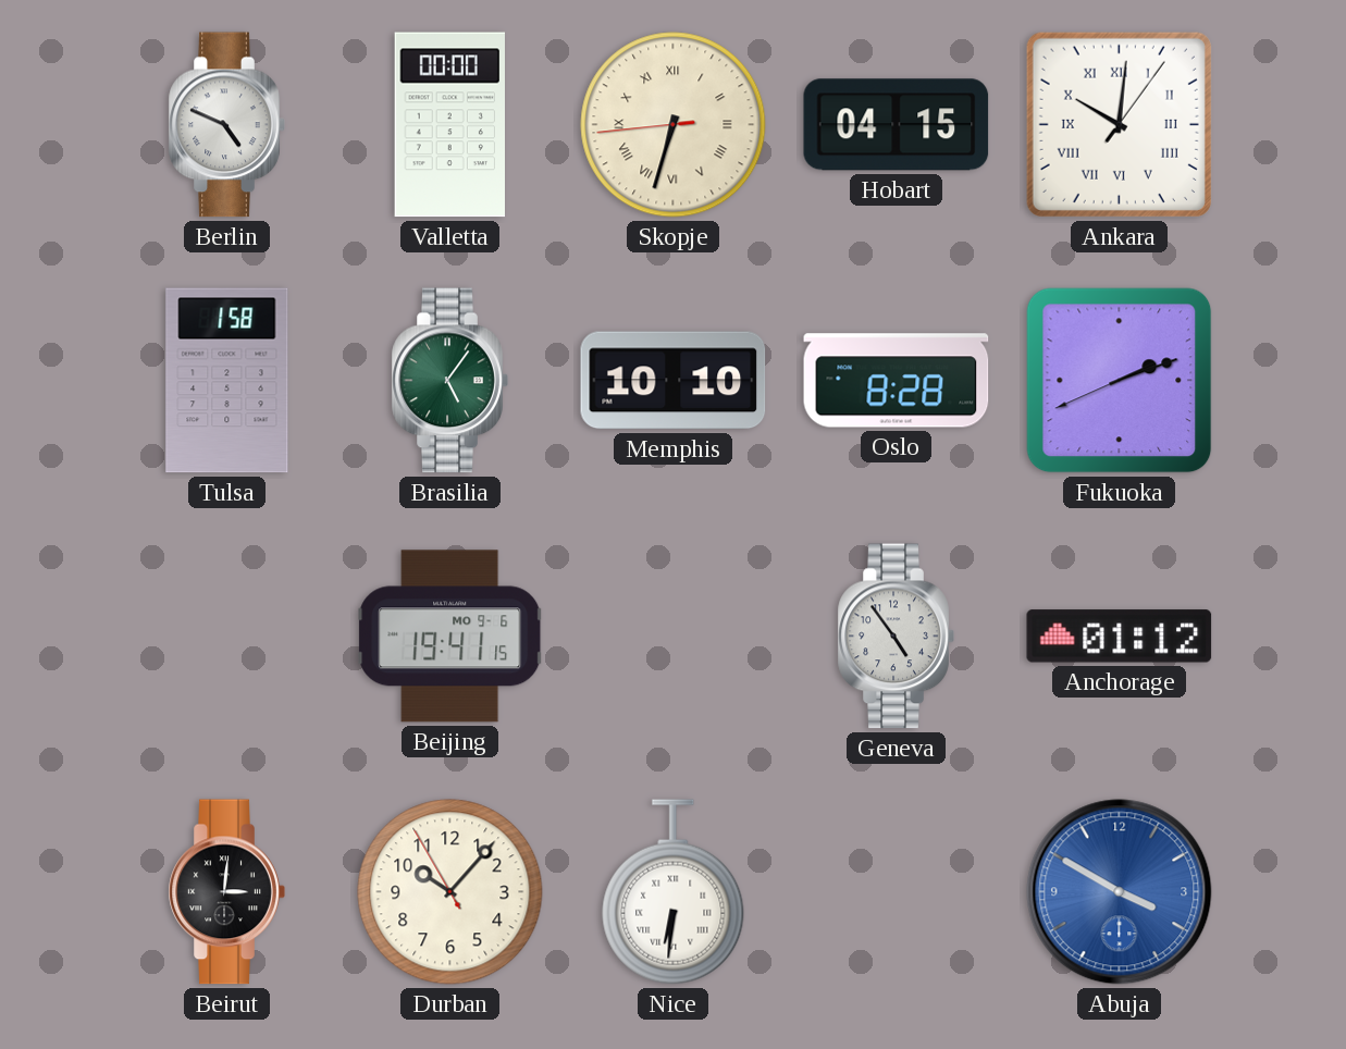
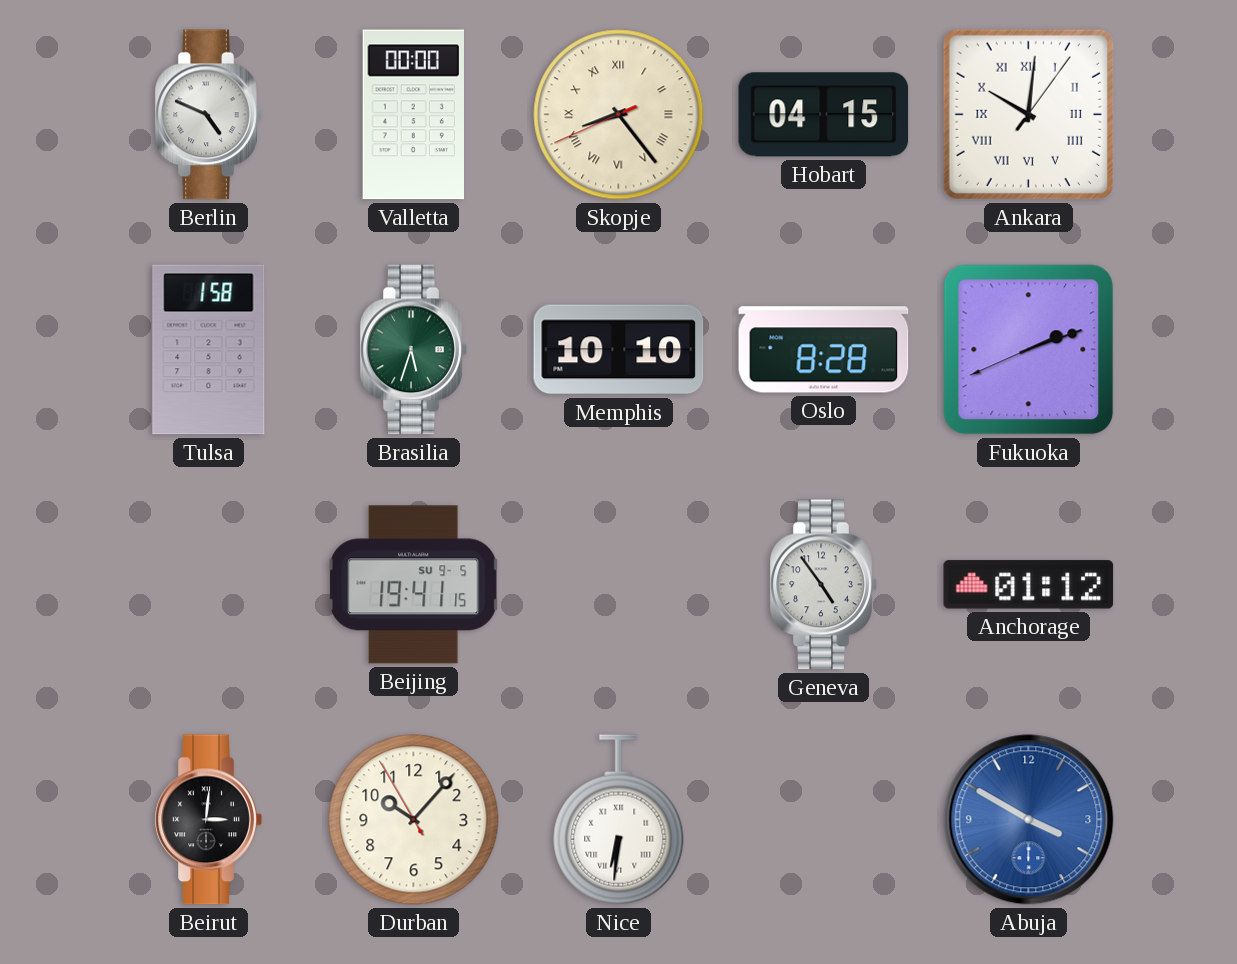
Skopje: 6:32 -> 8:23 (619, 115)
Brasilia: 5:06 -> 5:33 (413, 350)
Beijing date: MO 9-6 -> SU 9-5 (414, 585)
